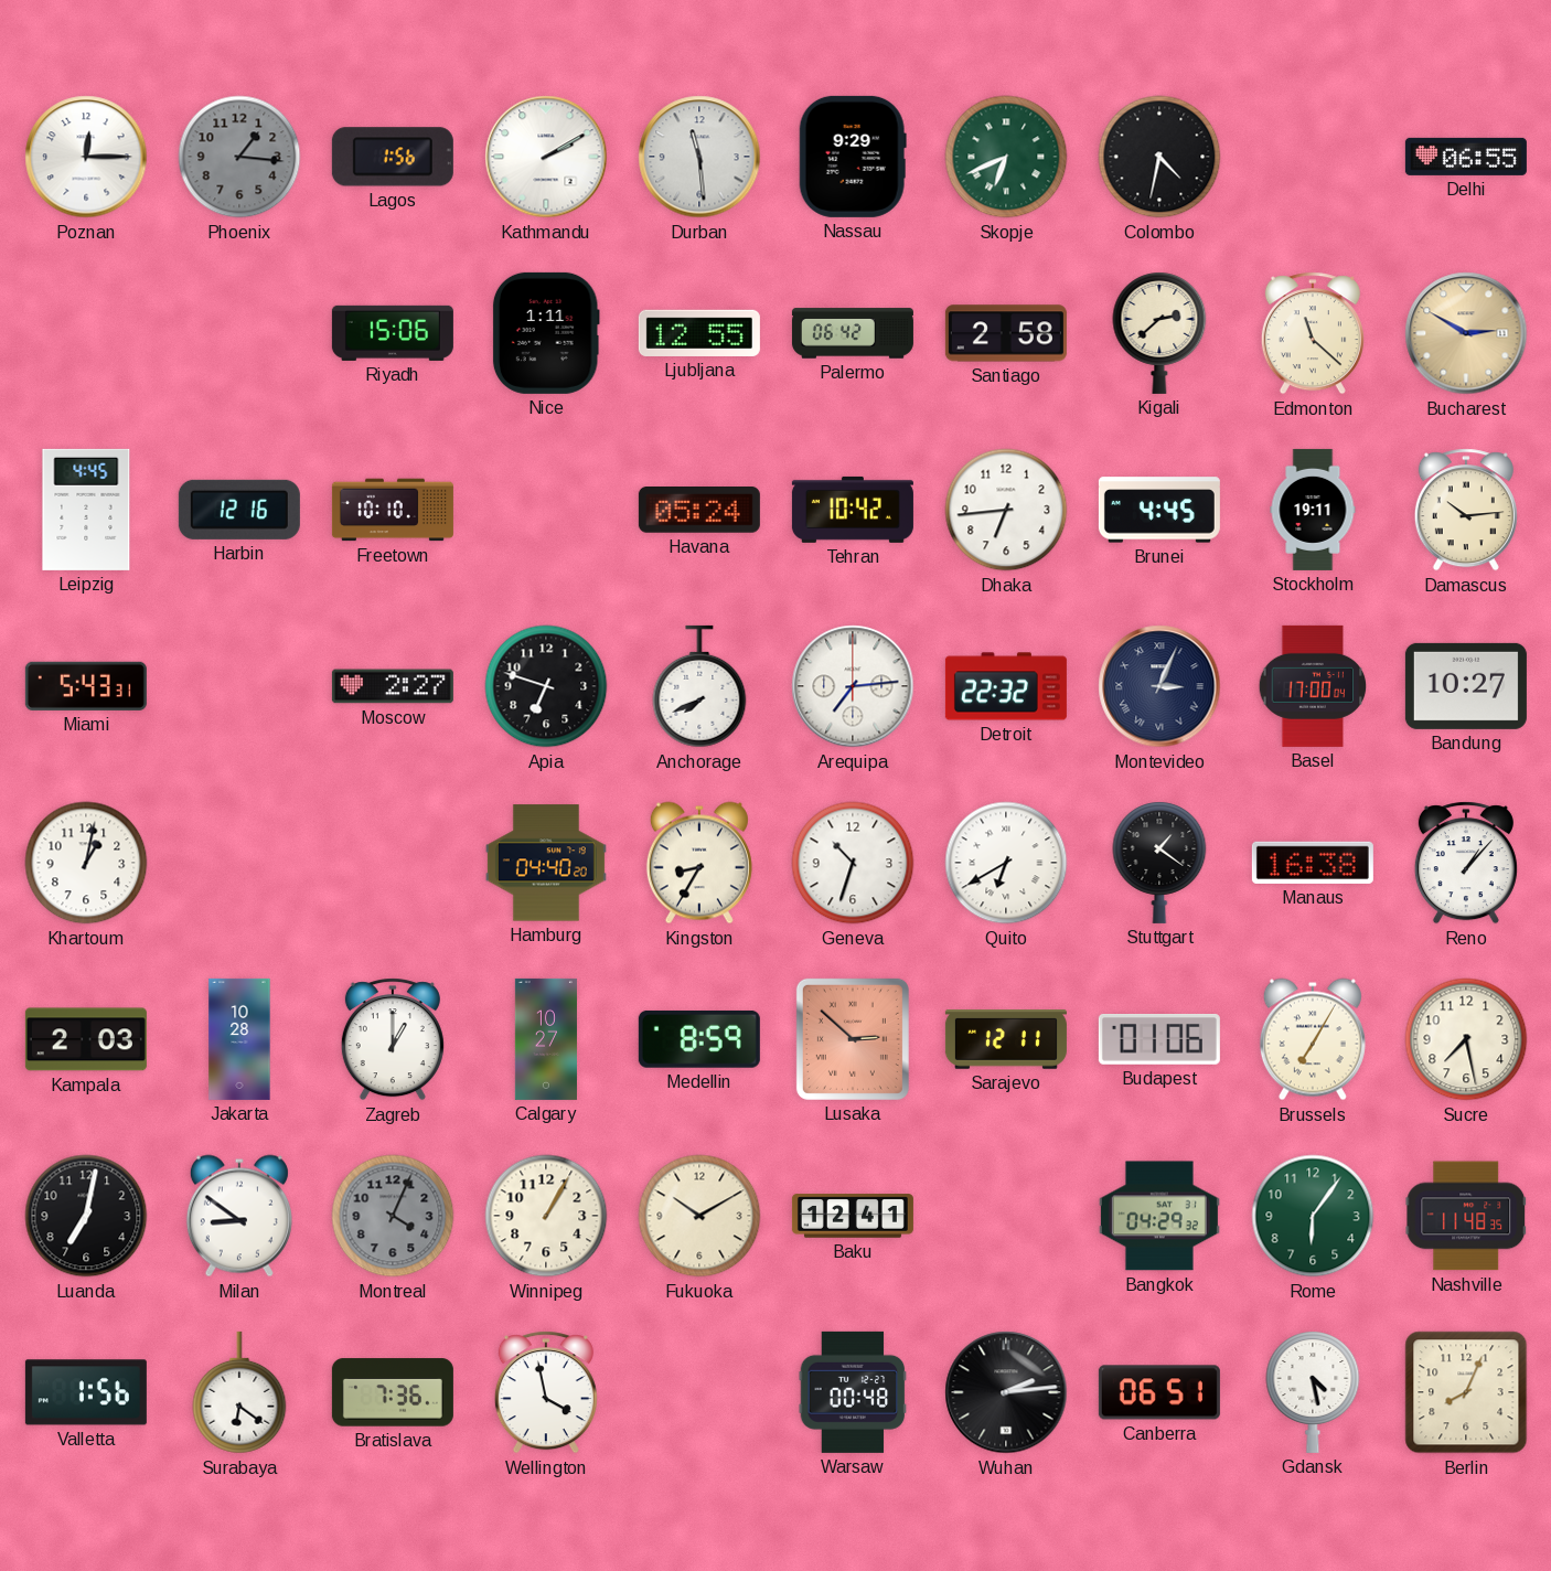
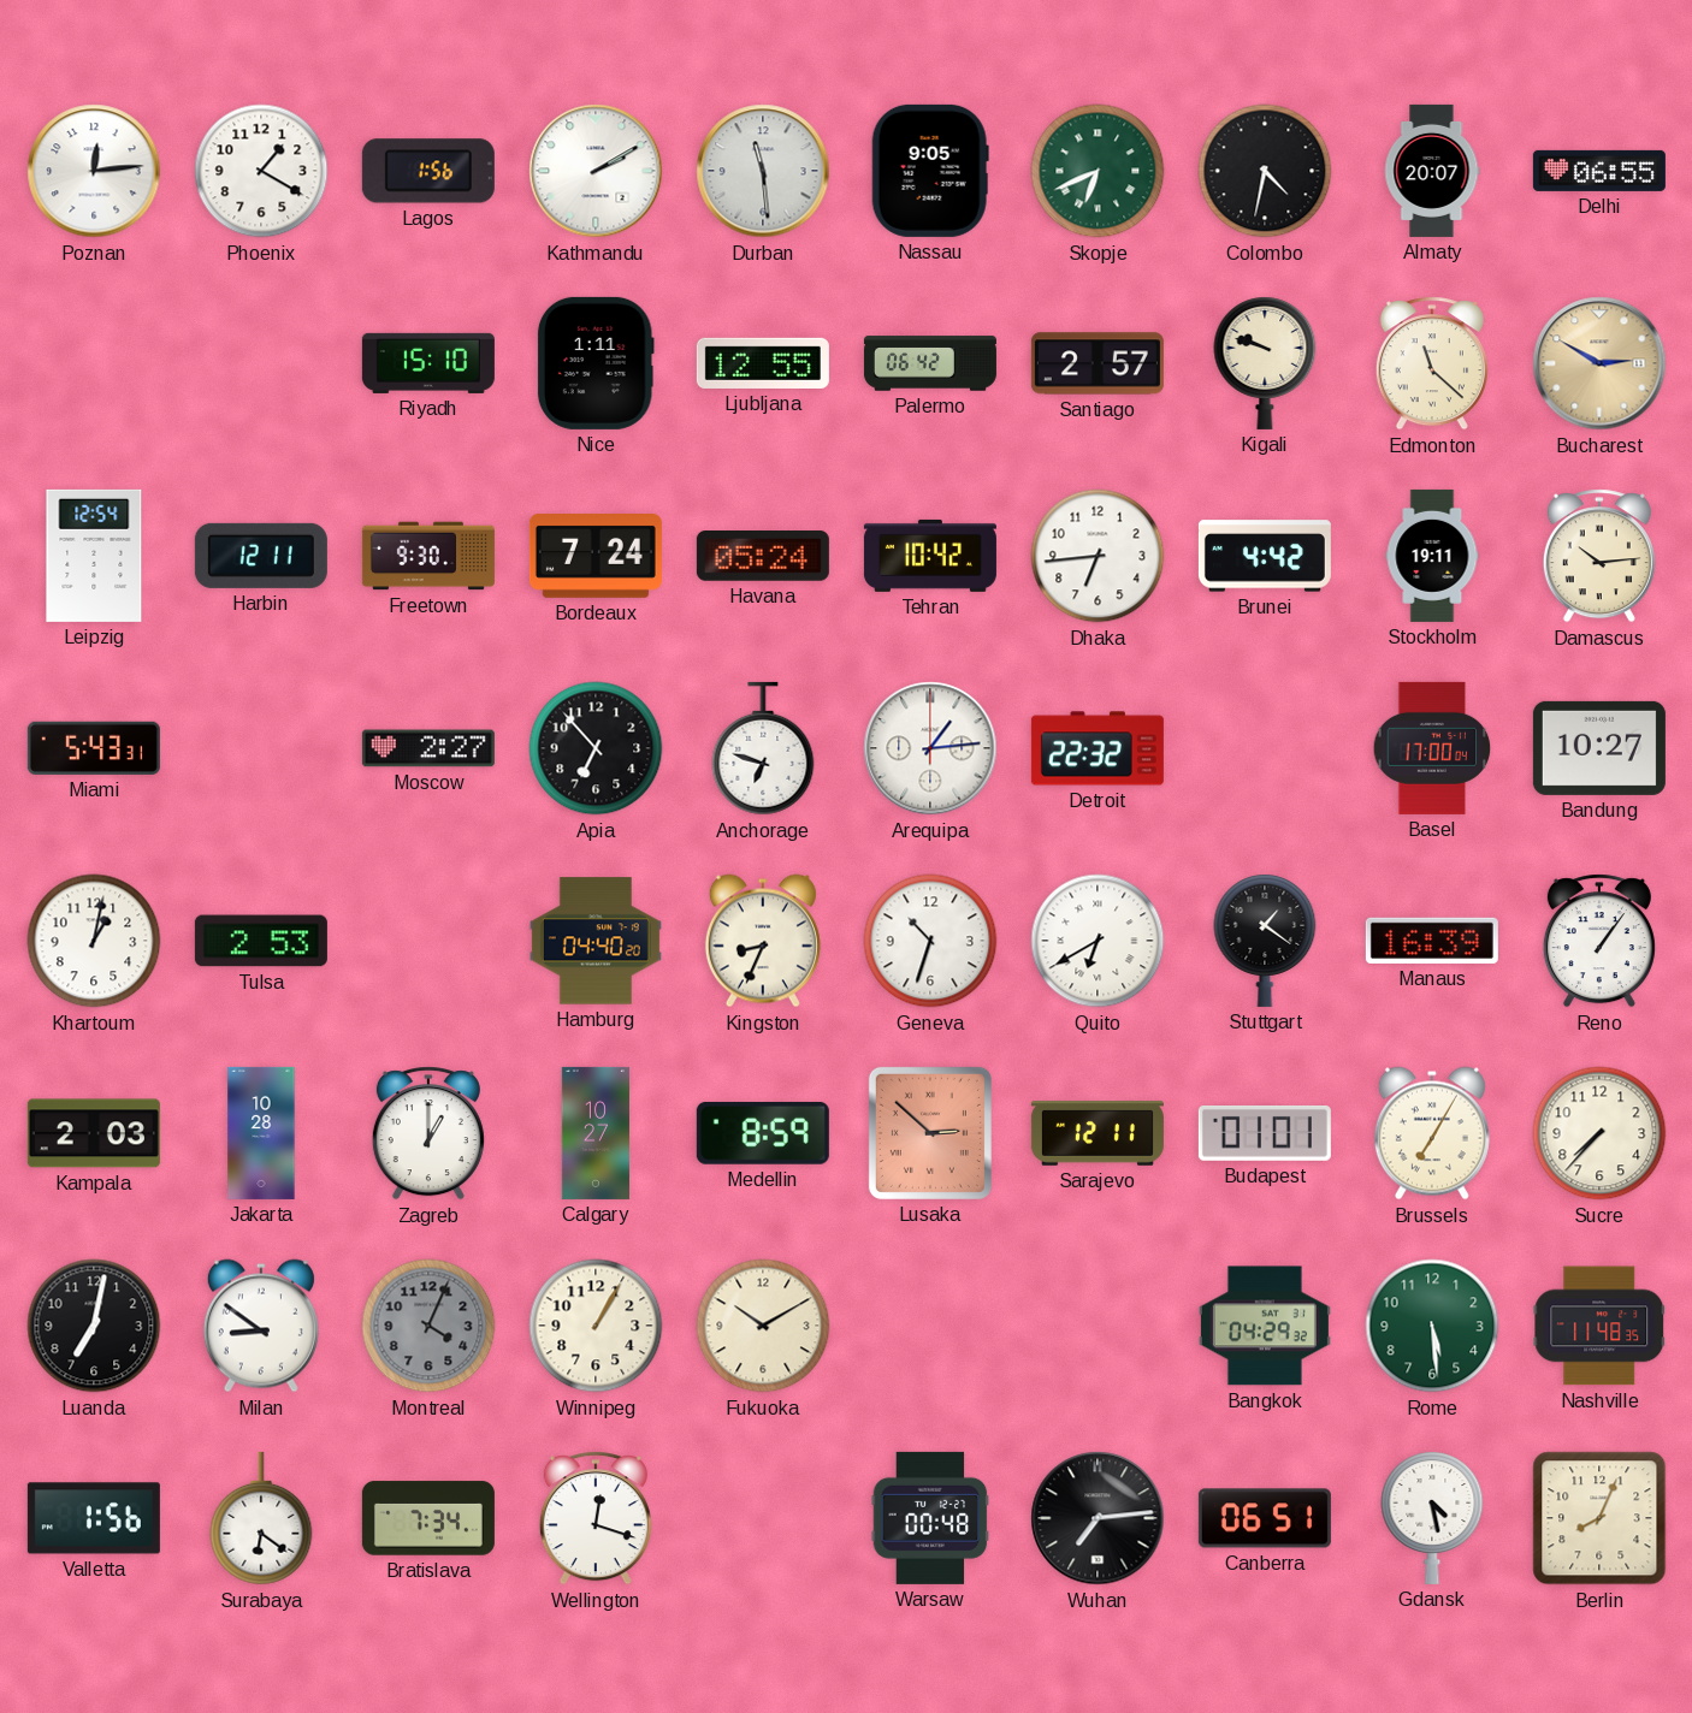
Poznan: 12:15 -> 12:14 (94, 171)
Phoenix: 1:16 -> 1:20 (261, 171)
Phoenix dial: grey -> white (261, 171)
Nassau: 9:29 -> 9:05 (930, 171)
Almaty: none -> 20:07 (1432, 171)
Riyadh: 15:06 -> 15:10 (428, 363)
Santiago: 2:58 -> 2:57 (1098, 363)
Kigali: 2:38 -> 9:48 (1265, 363)
Leipzig: 4:45 -> 12:54 (94, 556)
Harbin: 12:16 -> 12:11 (261, 556)
Freetown: 10:10 -> 9:30 (428, 556)
Bordeaux: none -> 7:24 (596, 557)
Brunei: 4:45 -> 4:42 (1265, 556)
Apia: 6:48 -> 6:53 (596, 748)
Anchorage: 7:41 -> 6:48 (763, 748)
Arequipa: 7:14 -> 1:14 (930, 748)
Montevideo: 3:04 -> none (1159, 686)
Tulsa: none -> 2:53 (261, 941)
Kingston: 8:35 -> 8:34 (763, 941)
Manaus: 16:38 -> 16:39 (1432, 941)
Reno: 1:07 -> 1:06 (1599, 941)
Budapest: 01:06 -> 01:01 (1265, 1134)
Sucre: 7:28 -> 7:37 (1599, 1133)
Baku: 12:41 -> none (853, 1216)
Rome: 6:06 -> 5:29 (1432, 1326)
Bratislava: 7:36 -> 7:34 (428, 1518)
Wellington: 3:58 -> 12:18 (596, 1518)
Wuhan: 2:14 -> 7:14 (1098, 1518)
